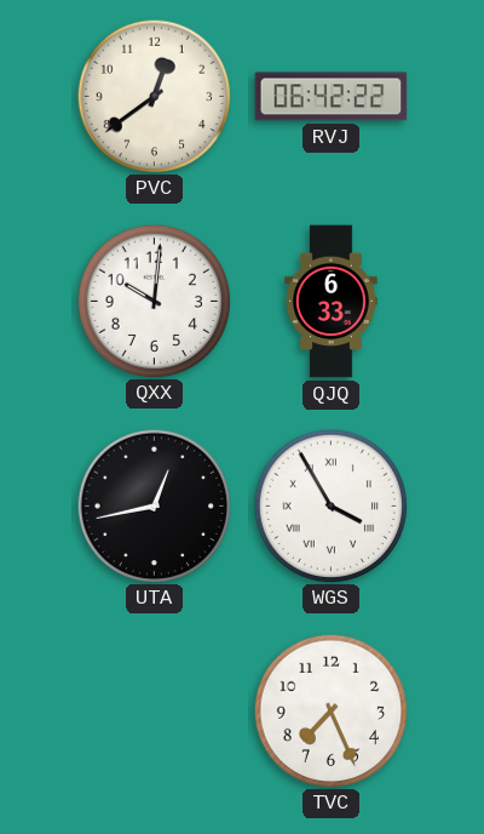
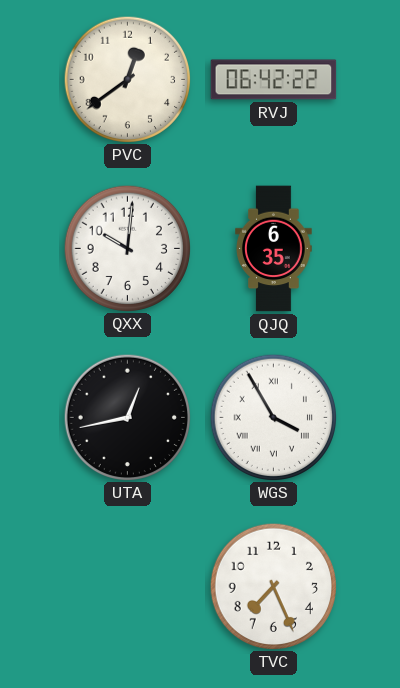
QJQ: 6:33 -> 6:35 (274, 249)
